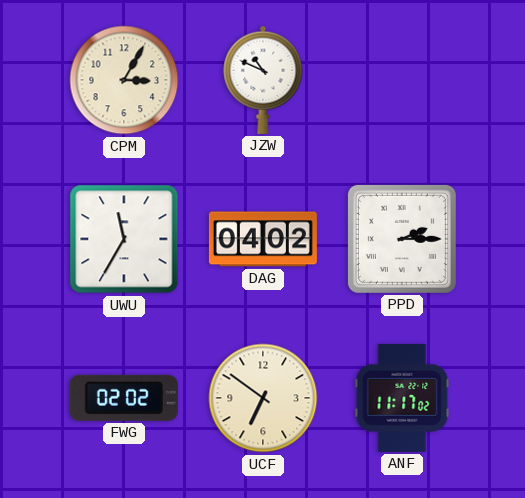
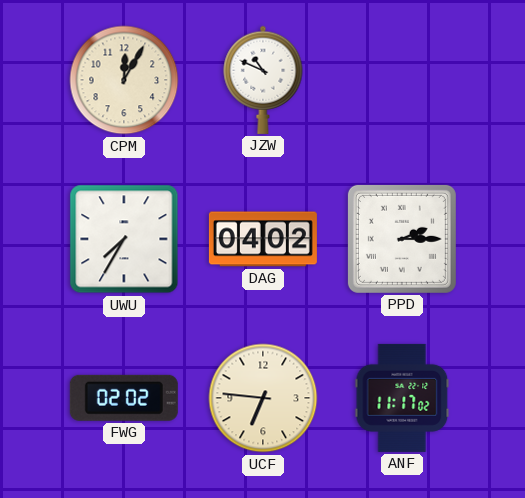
CPM: 3:05 -> 12:05 (124, 80)
UWU: 11:35 -> 7:35 (124, 239)
UCF: 6:51 -> 6:46 (263, 398)
